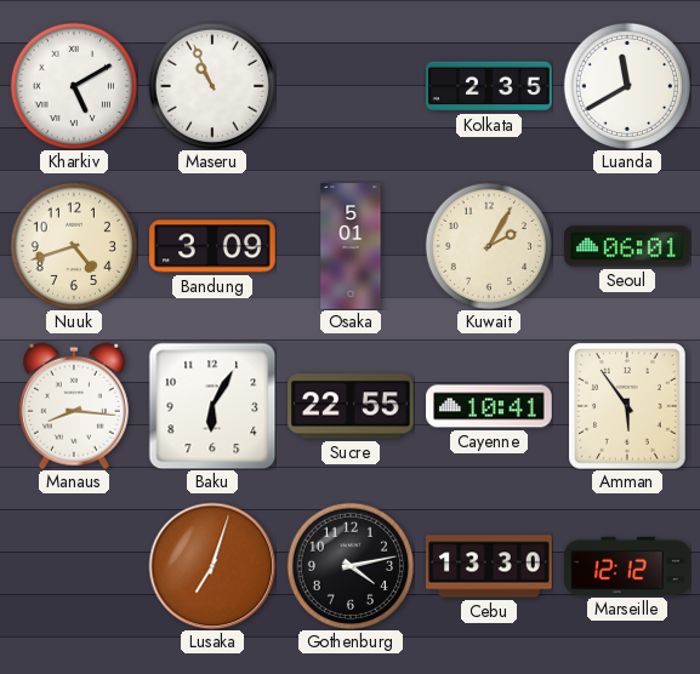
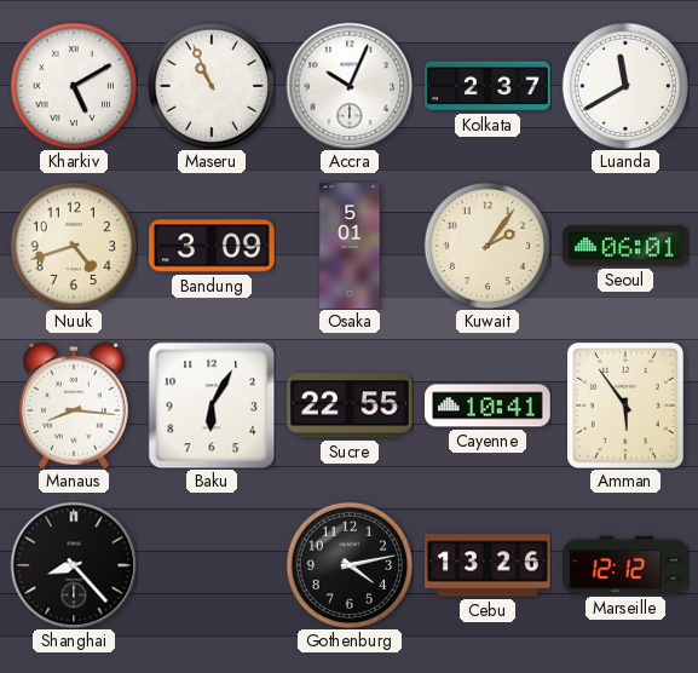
Accra: none -> 10:04 (350, 86)
Kolkata: 2:35 -> 2:37 (489, 86)
Kuwait: 2:05 -> 2:06 (486, 245)
Shanghai: none -> 8:23 (74, 565)
Lusaka: 7:03 -> none (212, 566)
Cebu: 13:30 -> 13:26 (488, 565)
